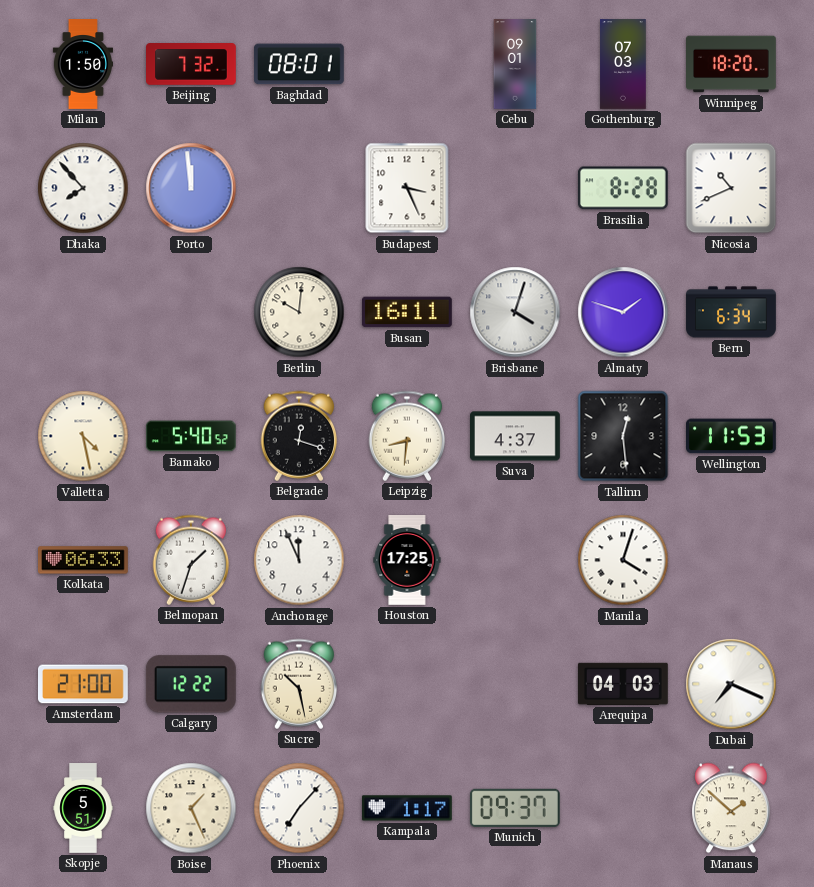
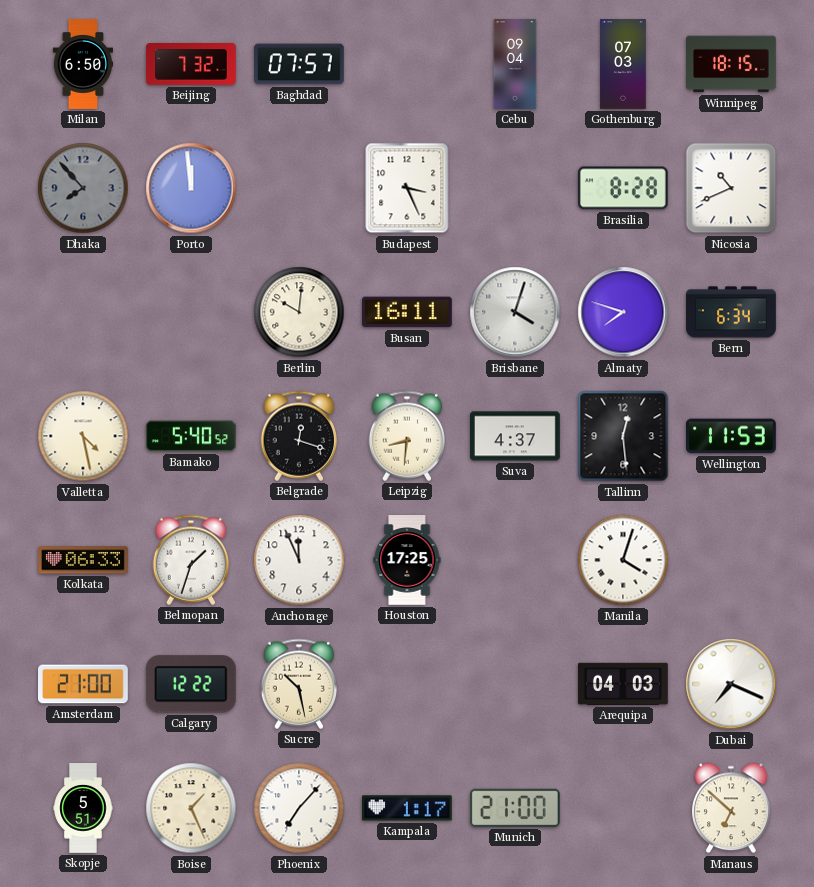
Milan: 1:50 -> 6:50 (82, 64)
Baghdad: 08:01 -> 07:57 (300, 64)
Cebu: 09:01 -> 09:04 (515, 64)
Winnipeg: 18:20 -> 18:15 (732, 64)
Dhaka dial: white -> grey (83, 188)
Almaty: 1:48 -> 7:48 (623, 312)
Munich: 09:37 -> 21:00 (515, 808)
Manaus: 1:52 -> 6:52 (731, 808)
